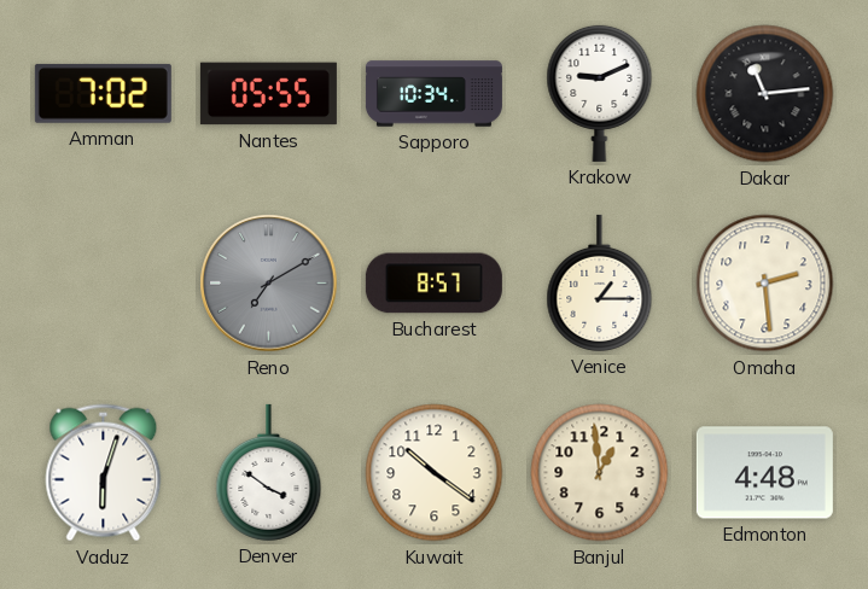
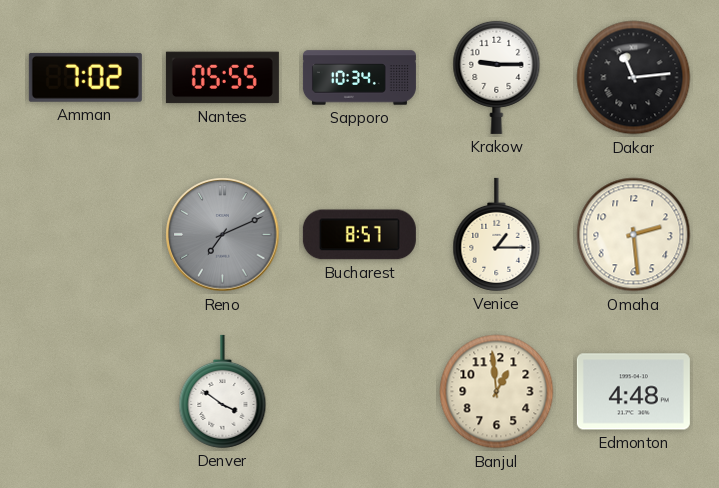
Krakow: 9:11 -> 9:15 (497, 77)
Reno: 7:10 -> 7:11 (223, 235)
Vaduz: 6:03 -> none (104, 473)
Kuwait: 10:21 -> none (435, 473)
